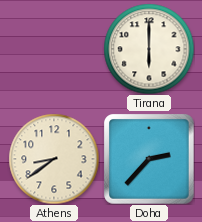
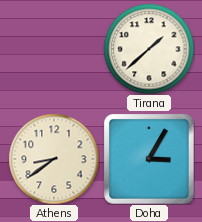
Tirana: 6:00 -> 1:38 (149, 49)
Doha: 2:37 -> 3:05 (149, 159)
